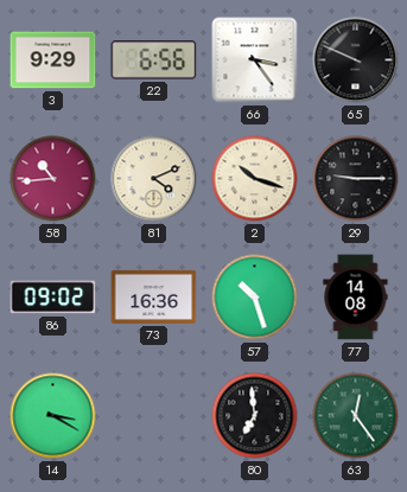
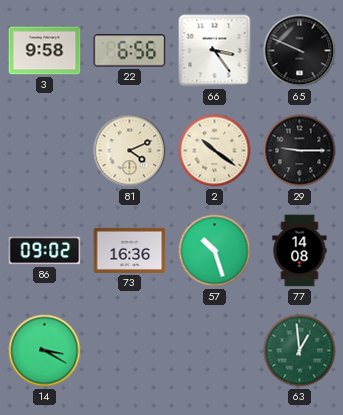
3: 9:29 -> 9:58 (45, 51)
58: 10:44 -> none (53, 179)
2: 10:18 -> 10:21 (215, 151)
80: 6:59 -> none (255, 416)
63: 12:24 -> 12:59 (300, 351)
